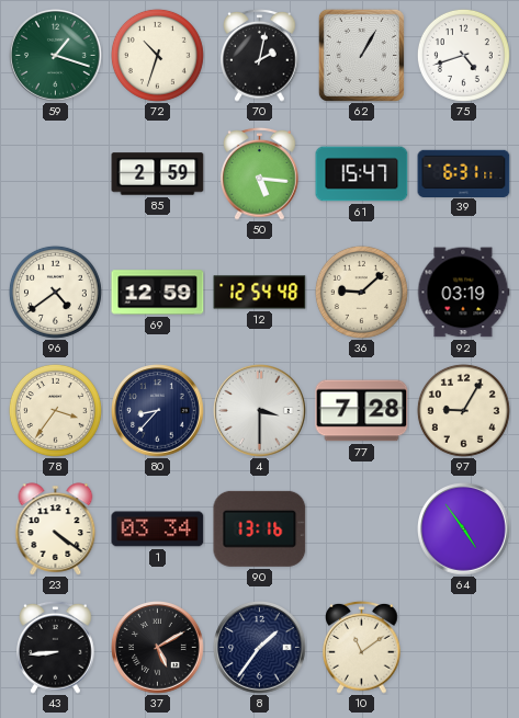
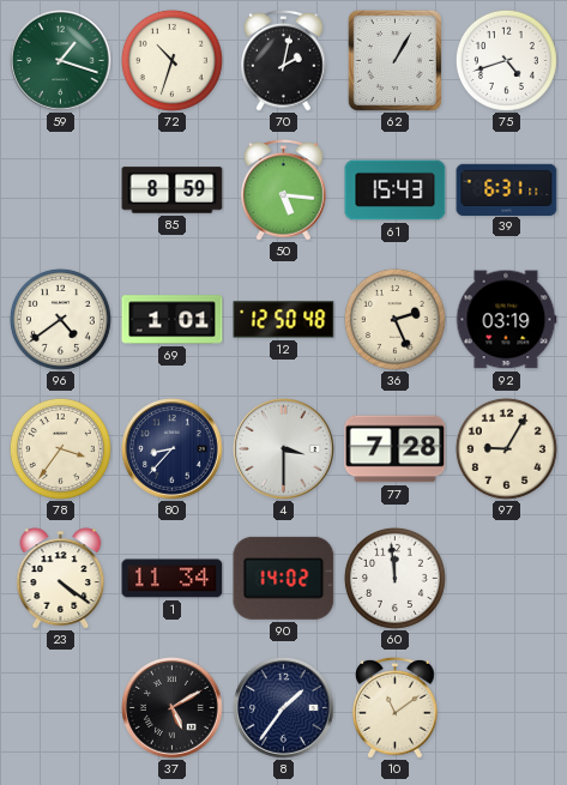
85: 2:59 -> 8:59 (173, 191)
61: 15:47 -> 15:43 (396, 191)
69: 12:59 -> 1:01 (173, 320)
12: 12:54 -> 12:50 (284, 320)
36: 9:08 -> 2:26 (394, 319)
1: 03:34 -> 11:34 (173, 579)
90: 13:16 -> 14:02 (284, 578)
60: none -> 11:59 (394, 578)
64: 4:54 -> none (464, 529)
43: 8:44 -> none (56, 647)
